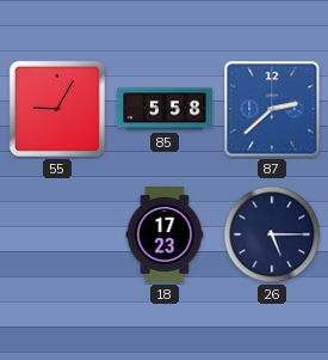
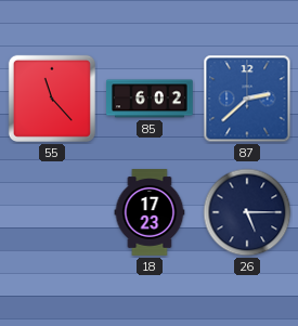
55: 9:05 -> 11:23 (52, 99)
85: 5:58 -> 6:02 (151, 99)
